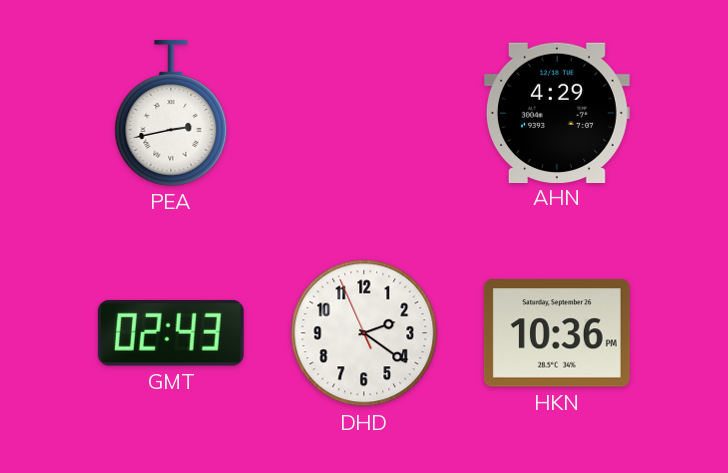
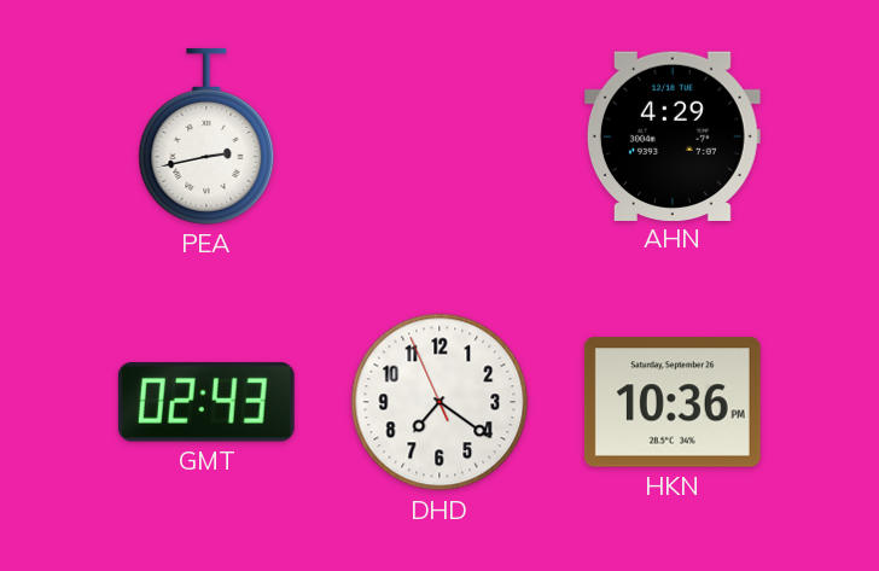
DHD: 2:20 -> 7:20 (439, 402)
